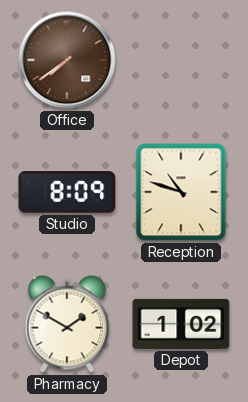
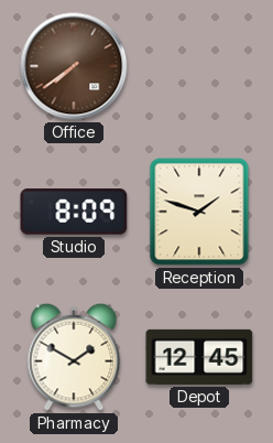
Reception: 10:48 -> 1:48 (199, 212)
Depot: 1:02 -> 12:45 (199, 357)
